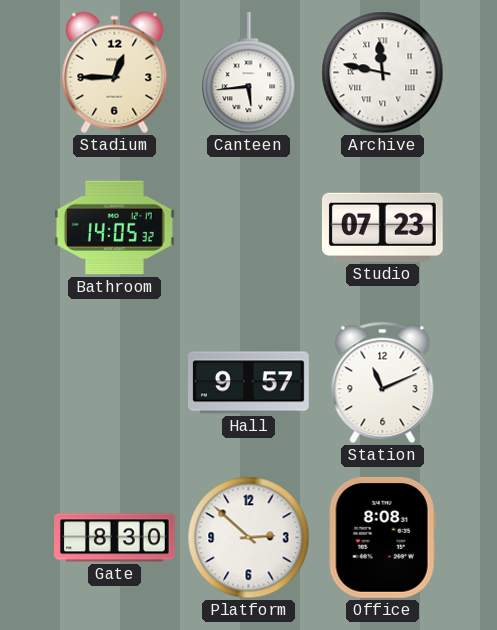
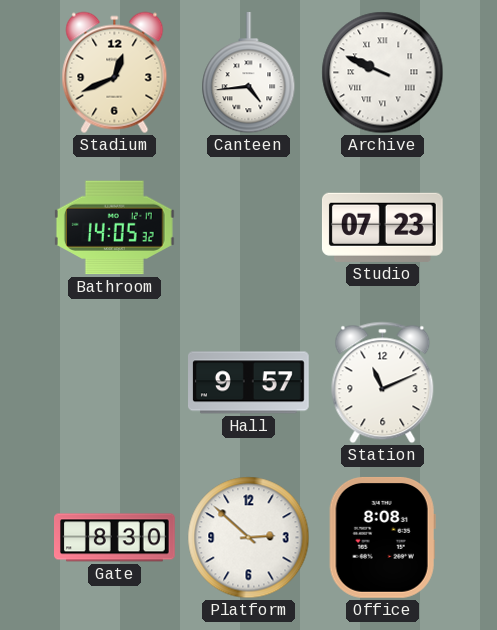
Stadium: 12:45 -> 12:41 (115, 73)
Canteen: 5:44 -> 4:44 (249, 74)
Archive: 11:47 -> 9:49 (383, 73)
